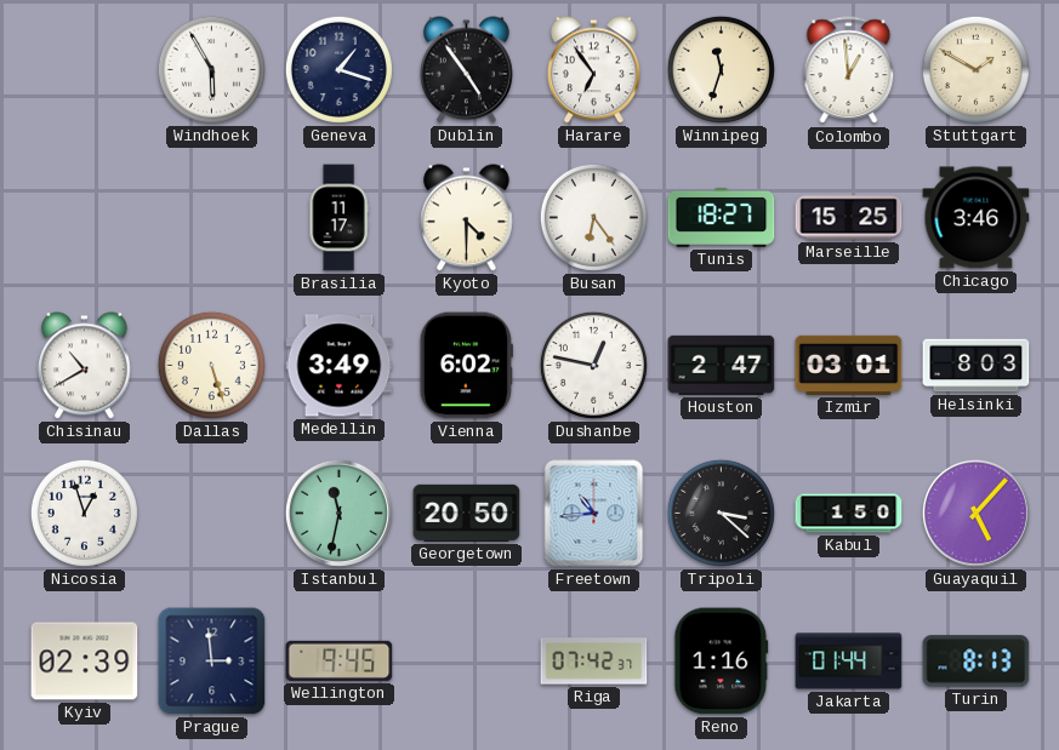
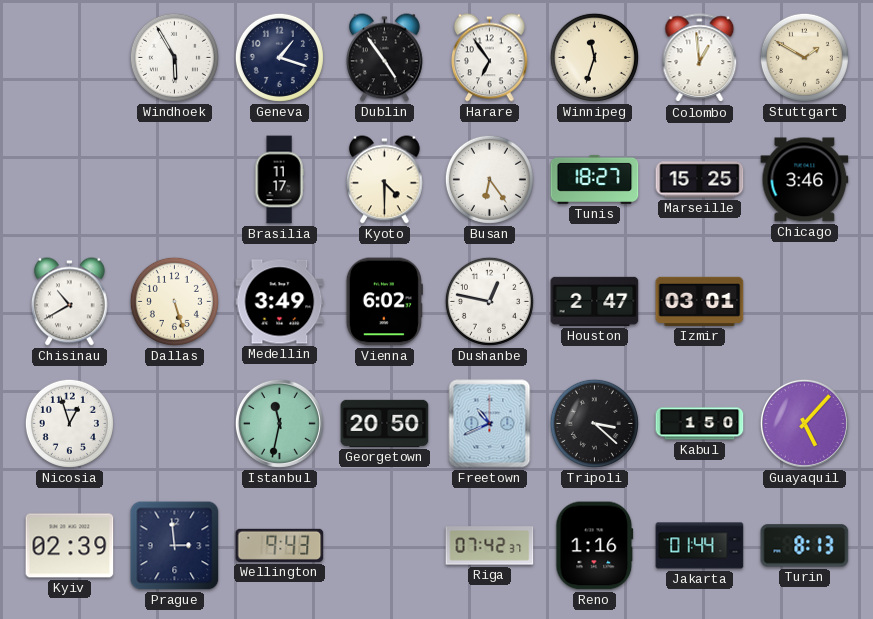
Helsinki: 8:03 -> none (977, 366)
Freetown: 10:44 -> 10:41 (490, 424)
Wellington: 9:45 -> 9:43 (280, 545)
